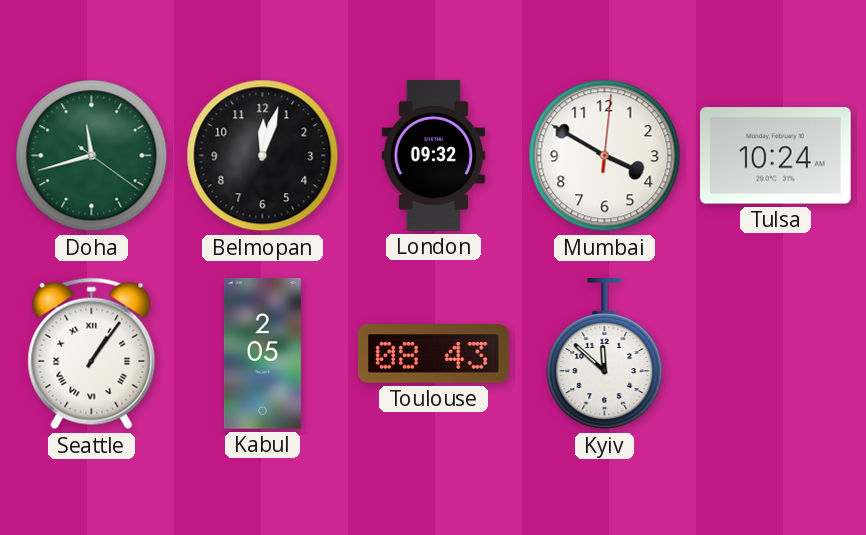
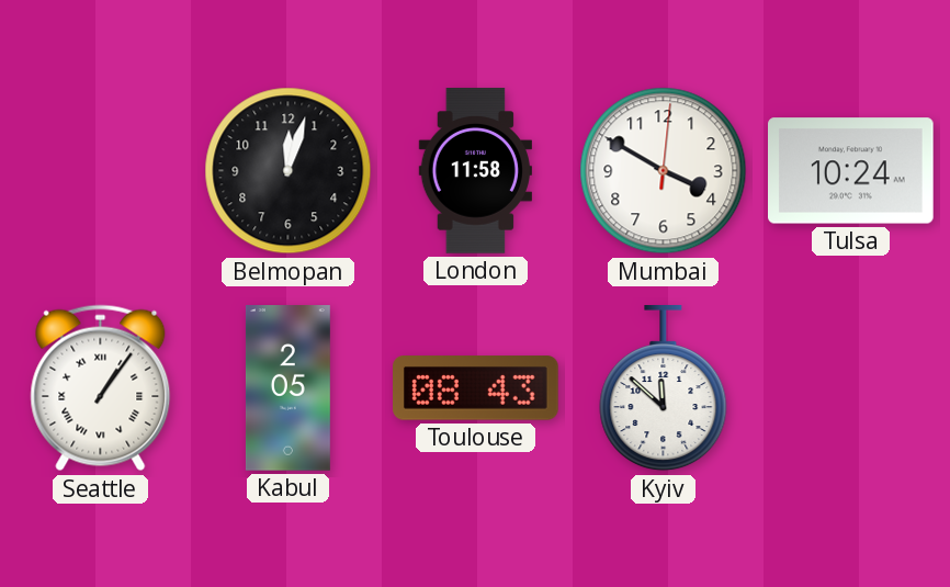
Doha: 11:42 -> none (92, 156)
London: 09:32 -> 11:58 (475, 171)
